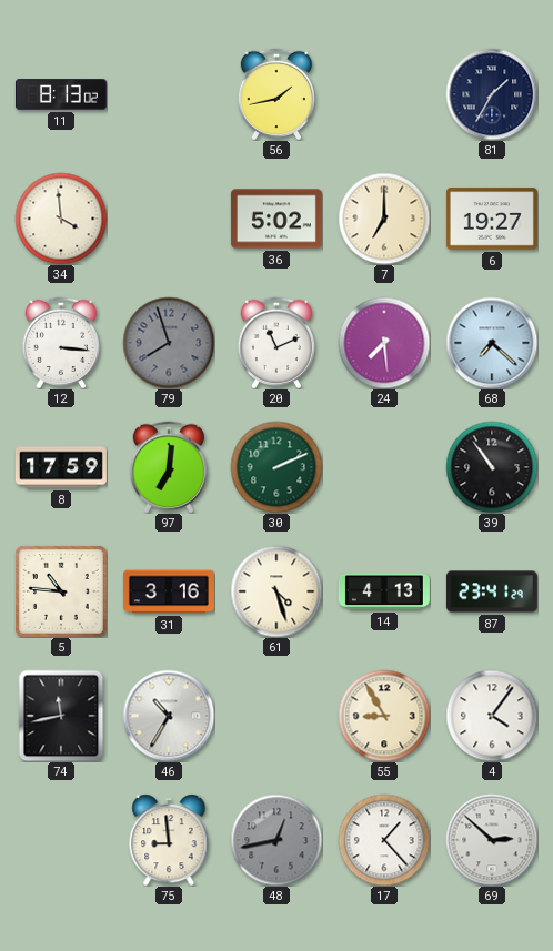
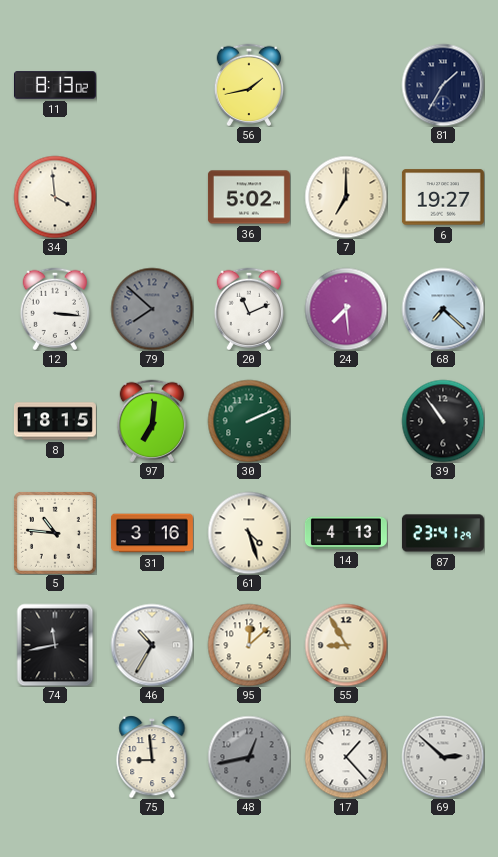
79: 7:57 -> 7:52 (152, 309)
8: 17:59 -> 18:15 (55, 421)
95: none -> 12:08 (249, 645)
4: 4:06 -> none (492, 716)
